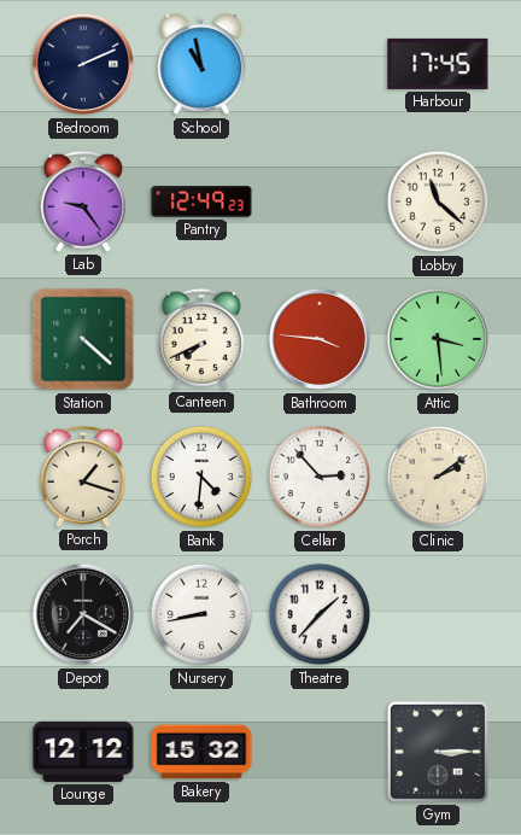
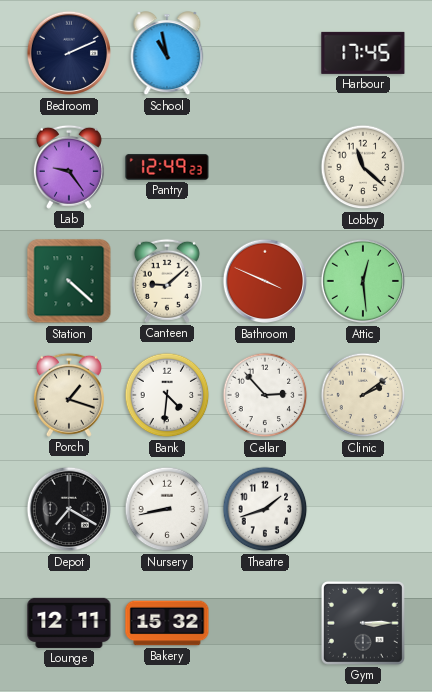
Canteen: 7:41 -> 9:08 (167, 281)
Bathroom: 3:46 -> 3:49 (265, 281)
Attic: 3:29 -> 12:29 (363, 281)
Theatre: 1:37 -> 1:42 (265, 509)
Lounge: 12:12 -> 12:11 (69, 623)
